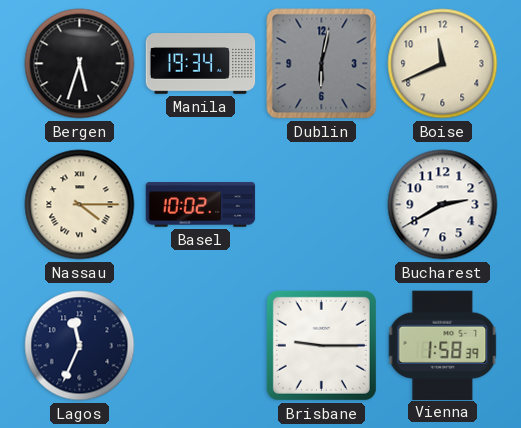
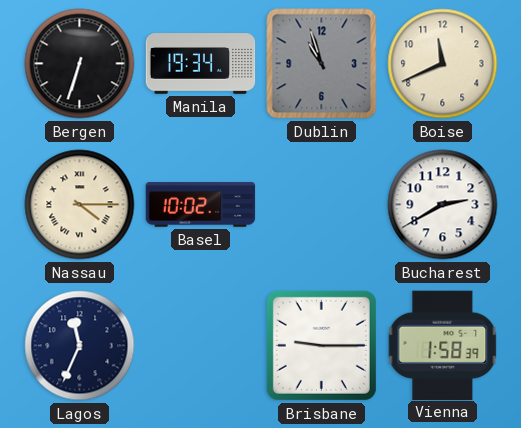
Bergen: 5:33 -> 6:33 (80, 64)
Dublin: 6:02 -> 10:57 (322, 64)
